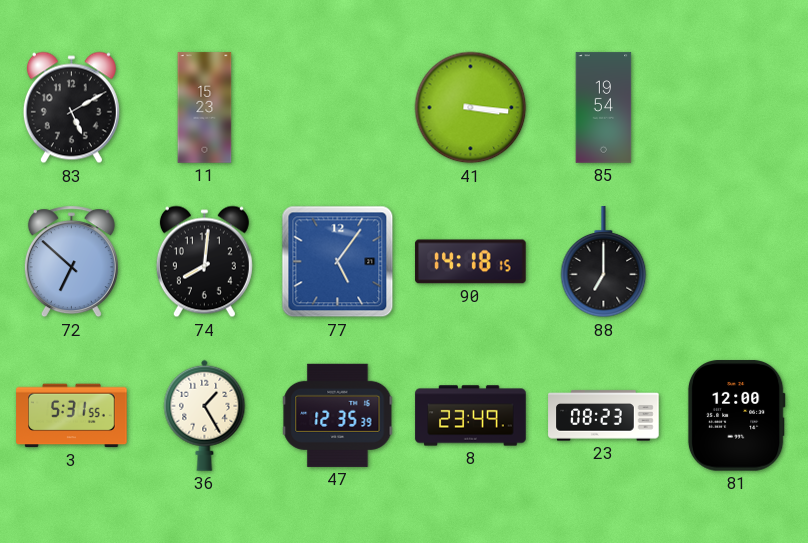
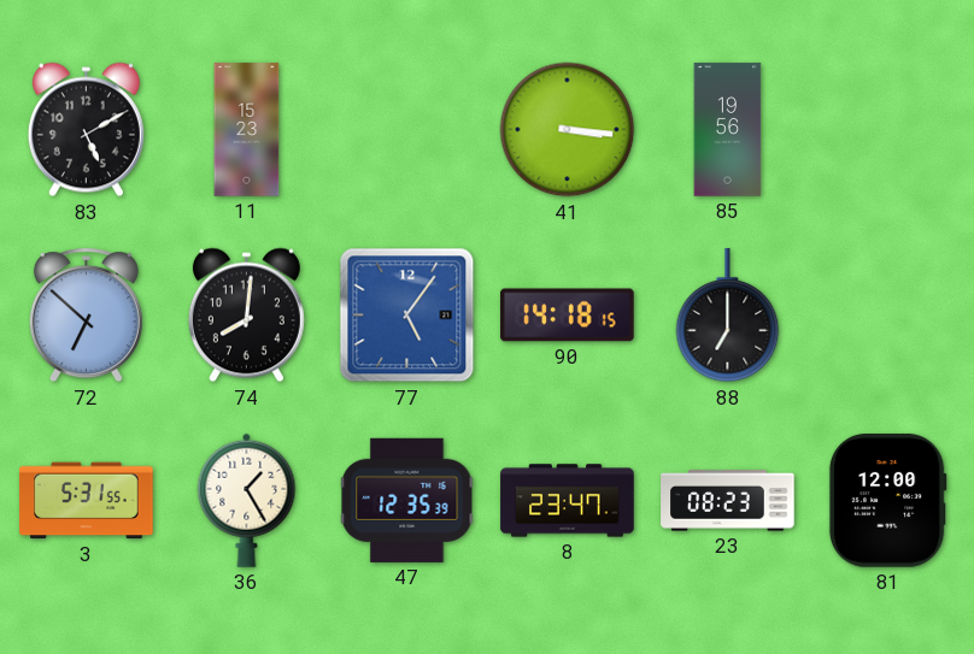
85: 19:54 -> 19:56 (728, 130)
8: 23:49 -> 23:47 (568, 501)
